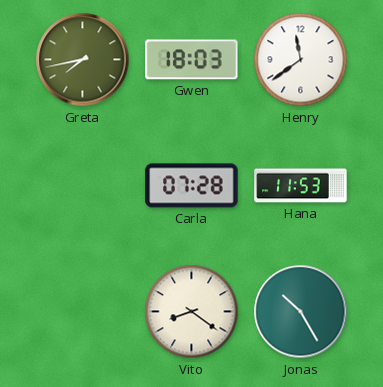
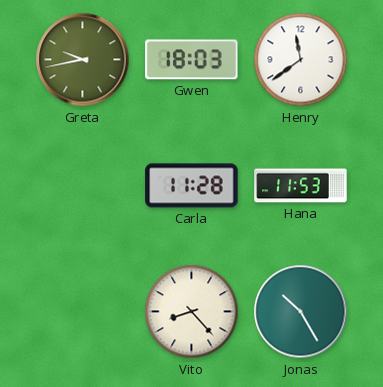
Greta: 7:43 -> 9:43 (83, 60)
Carla: 07:28 -> 11:28 (192, 186)
Vito: 8:21 -> 8:23 (192, 312)
